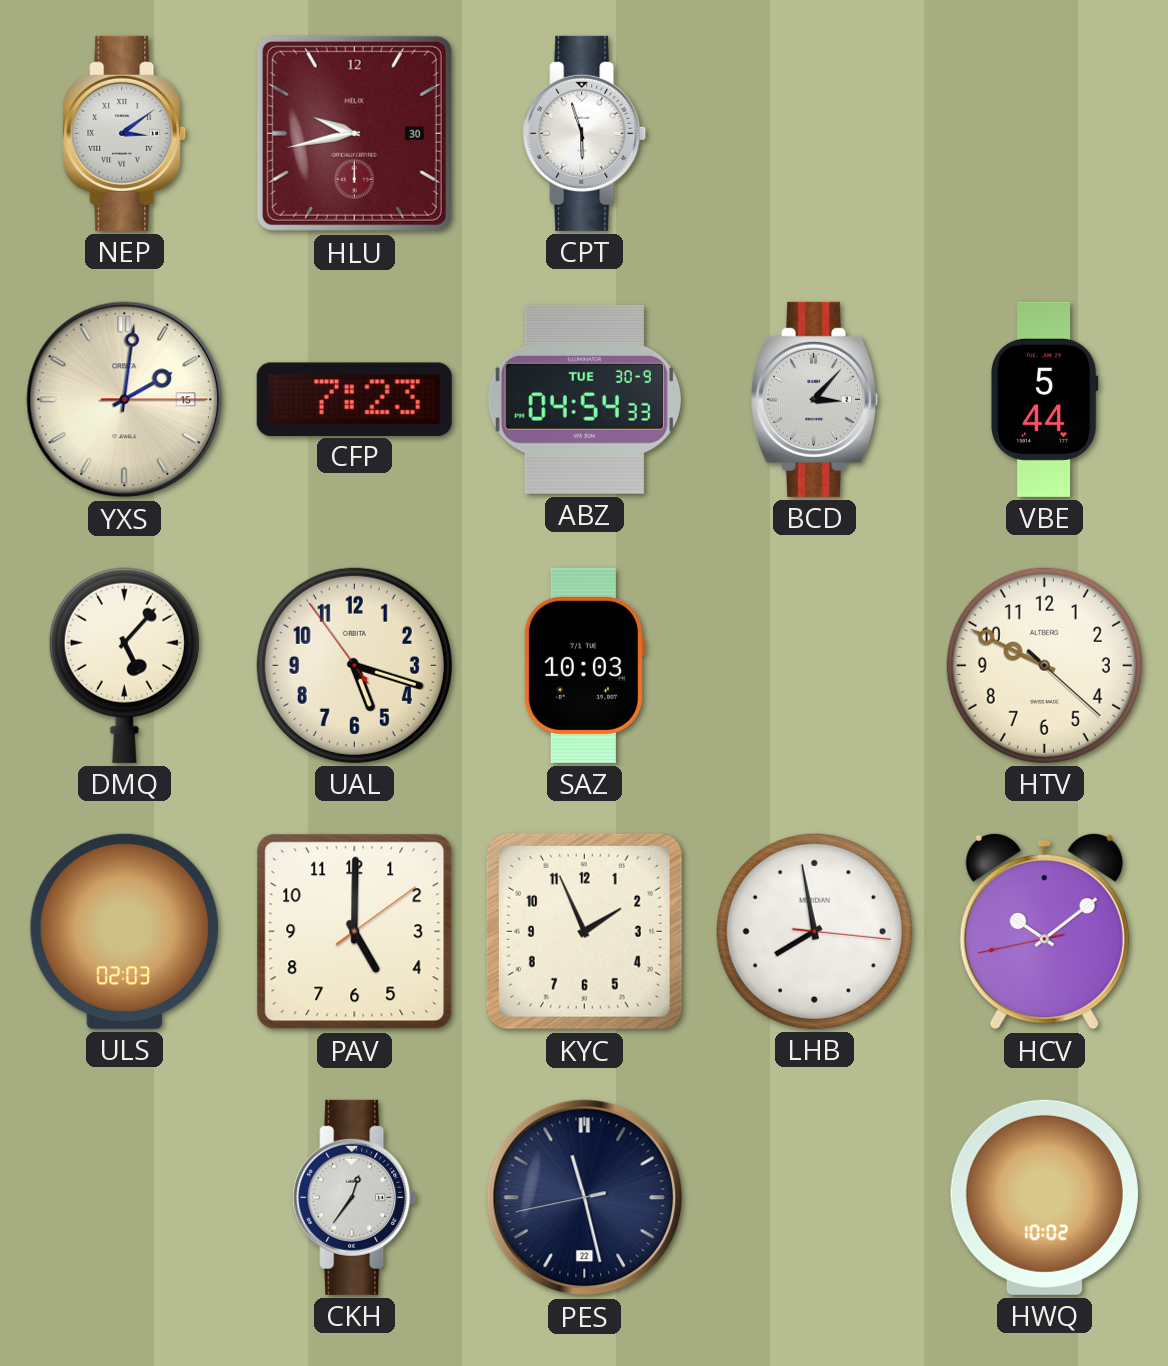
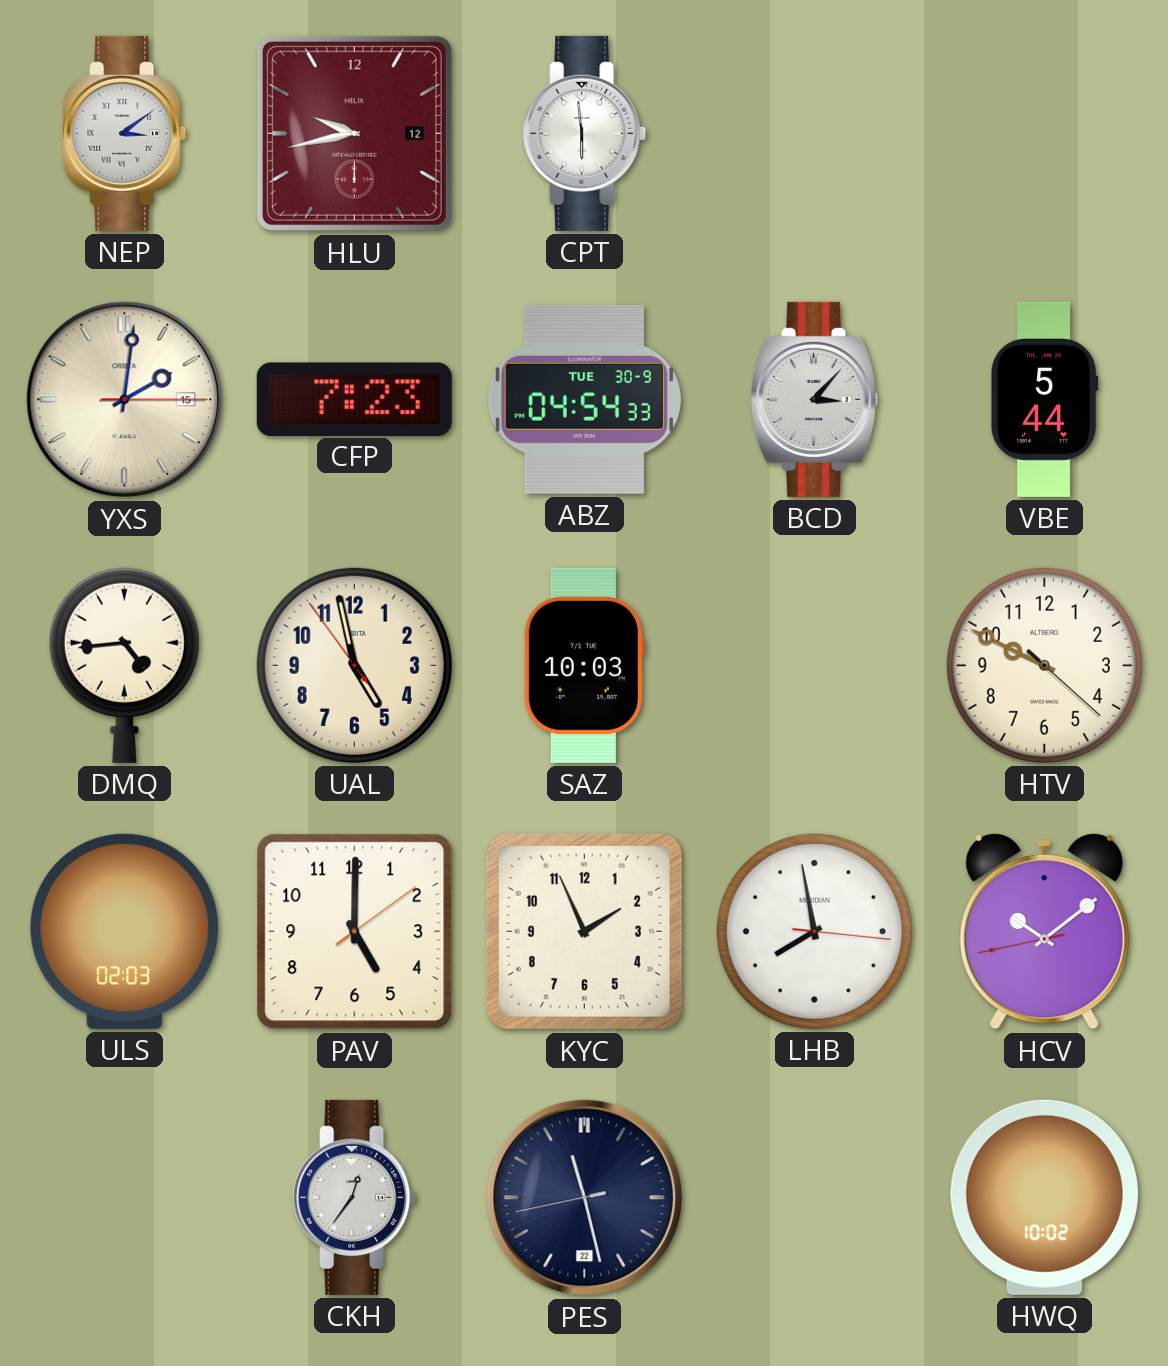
HLU date: 30 -> 12 (354, 133)
CPT: 5:57 -> 5:59 (585, 133)
DMQ: 5:07 -> 4:44 (124, 665)
UAL: 5:17 -> 4:57 (354, 665)
